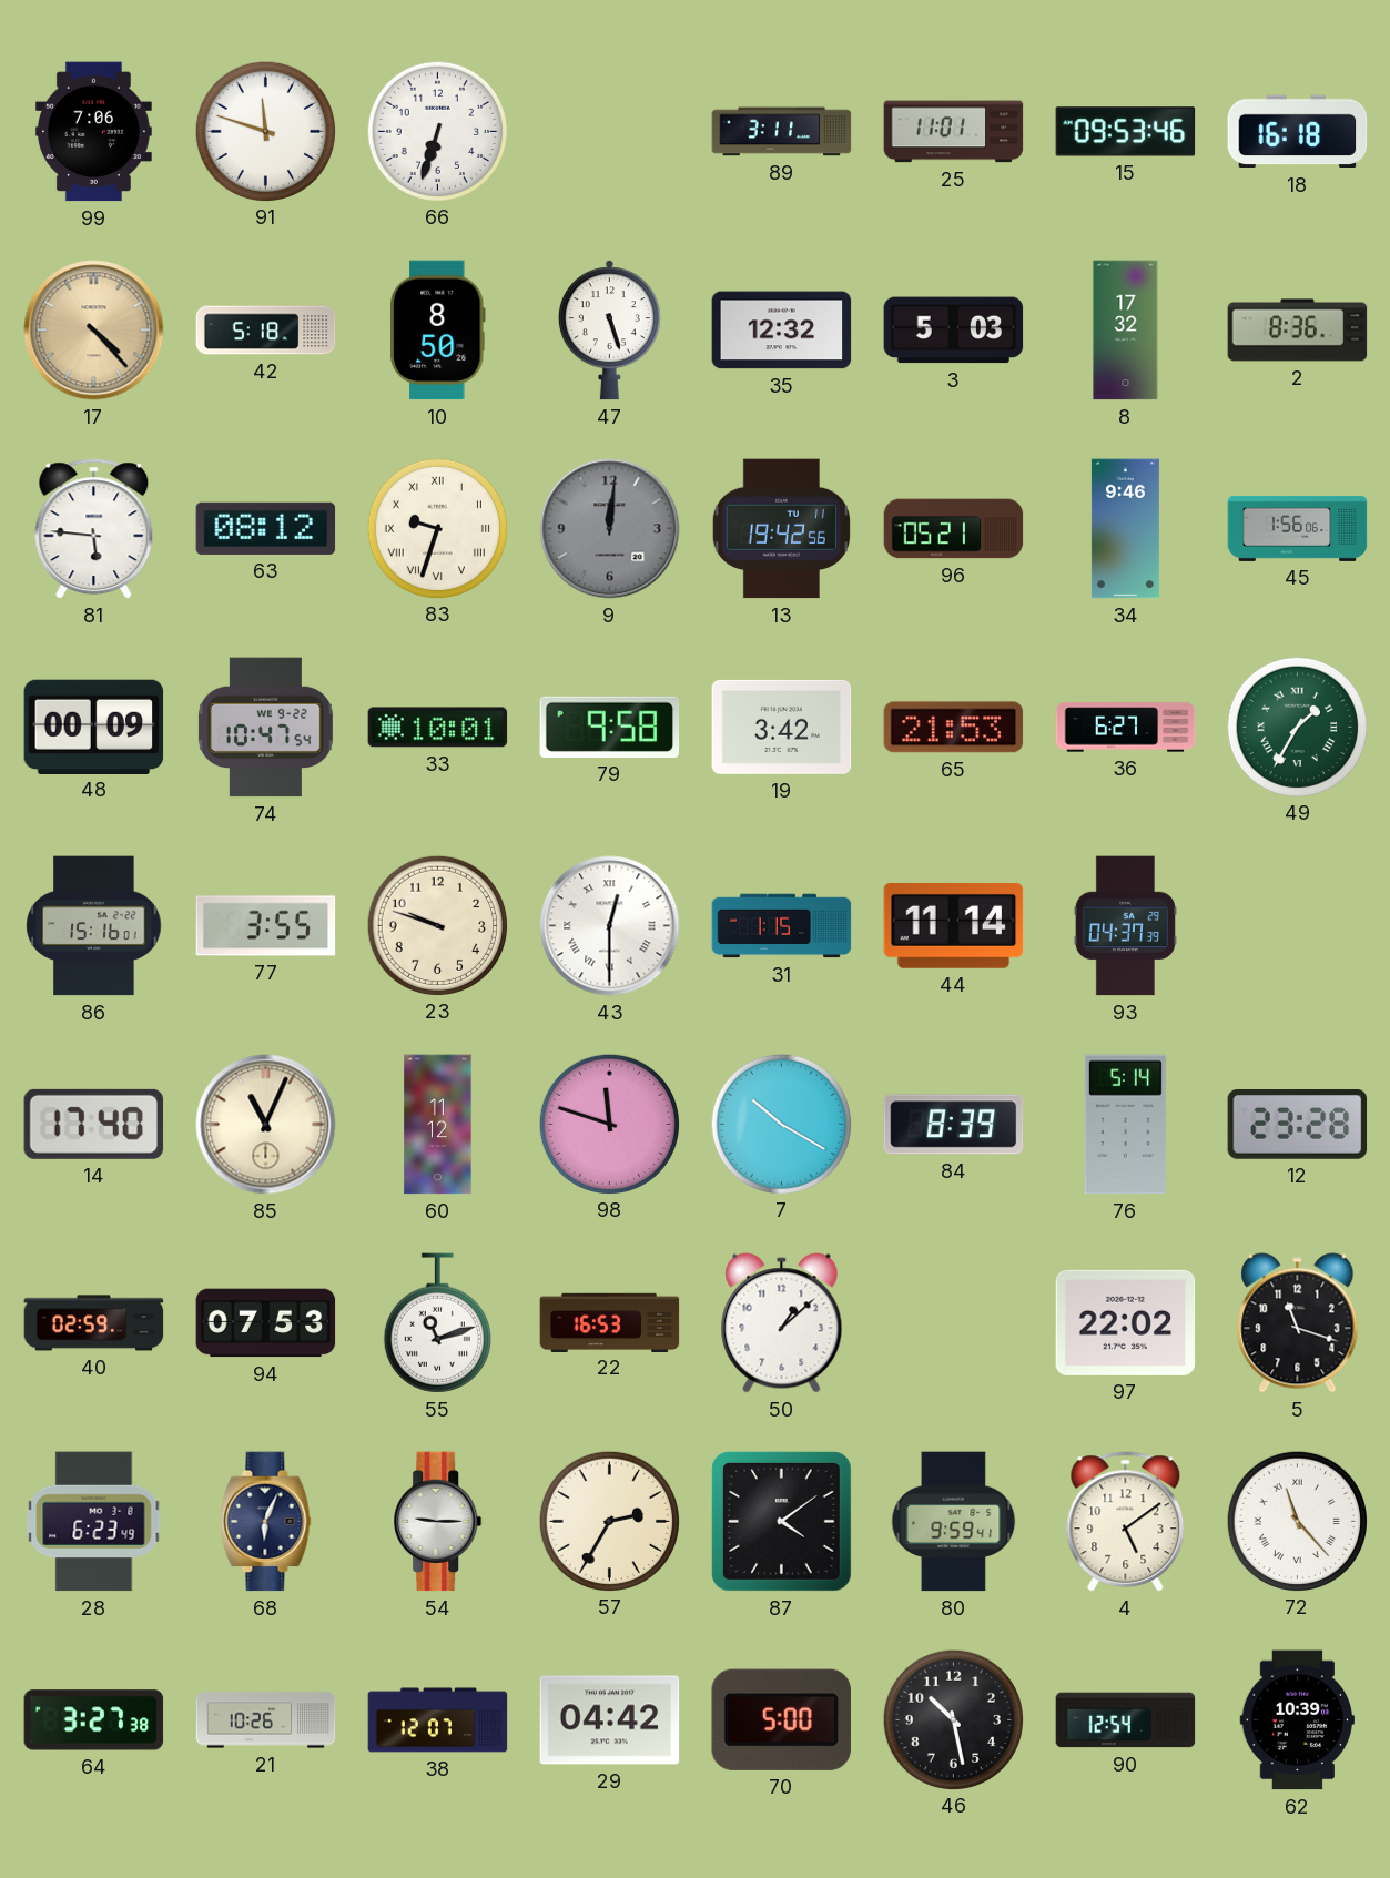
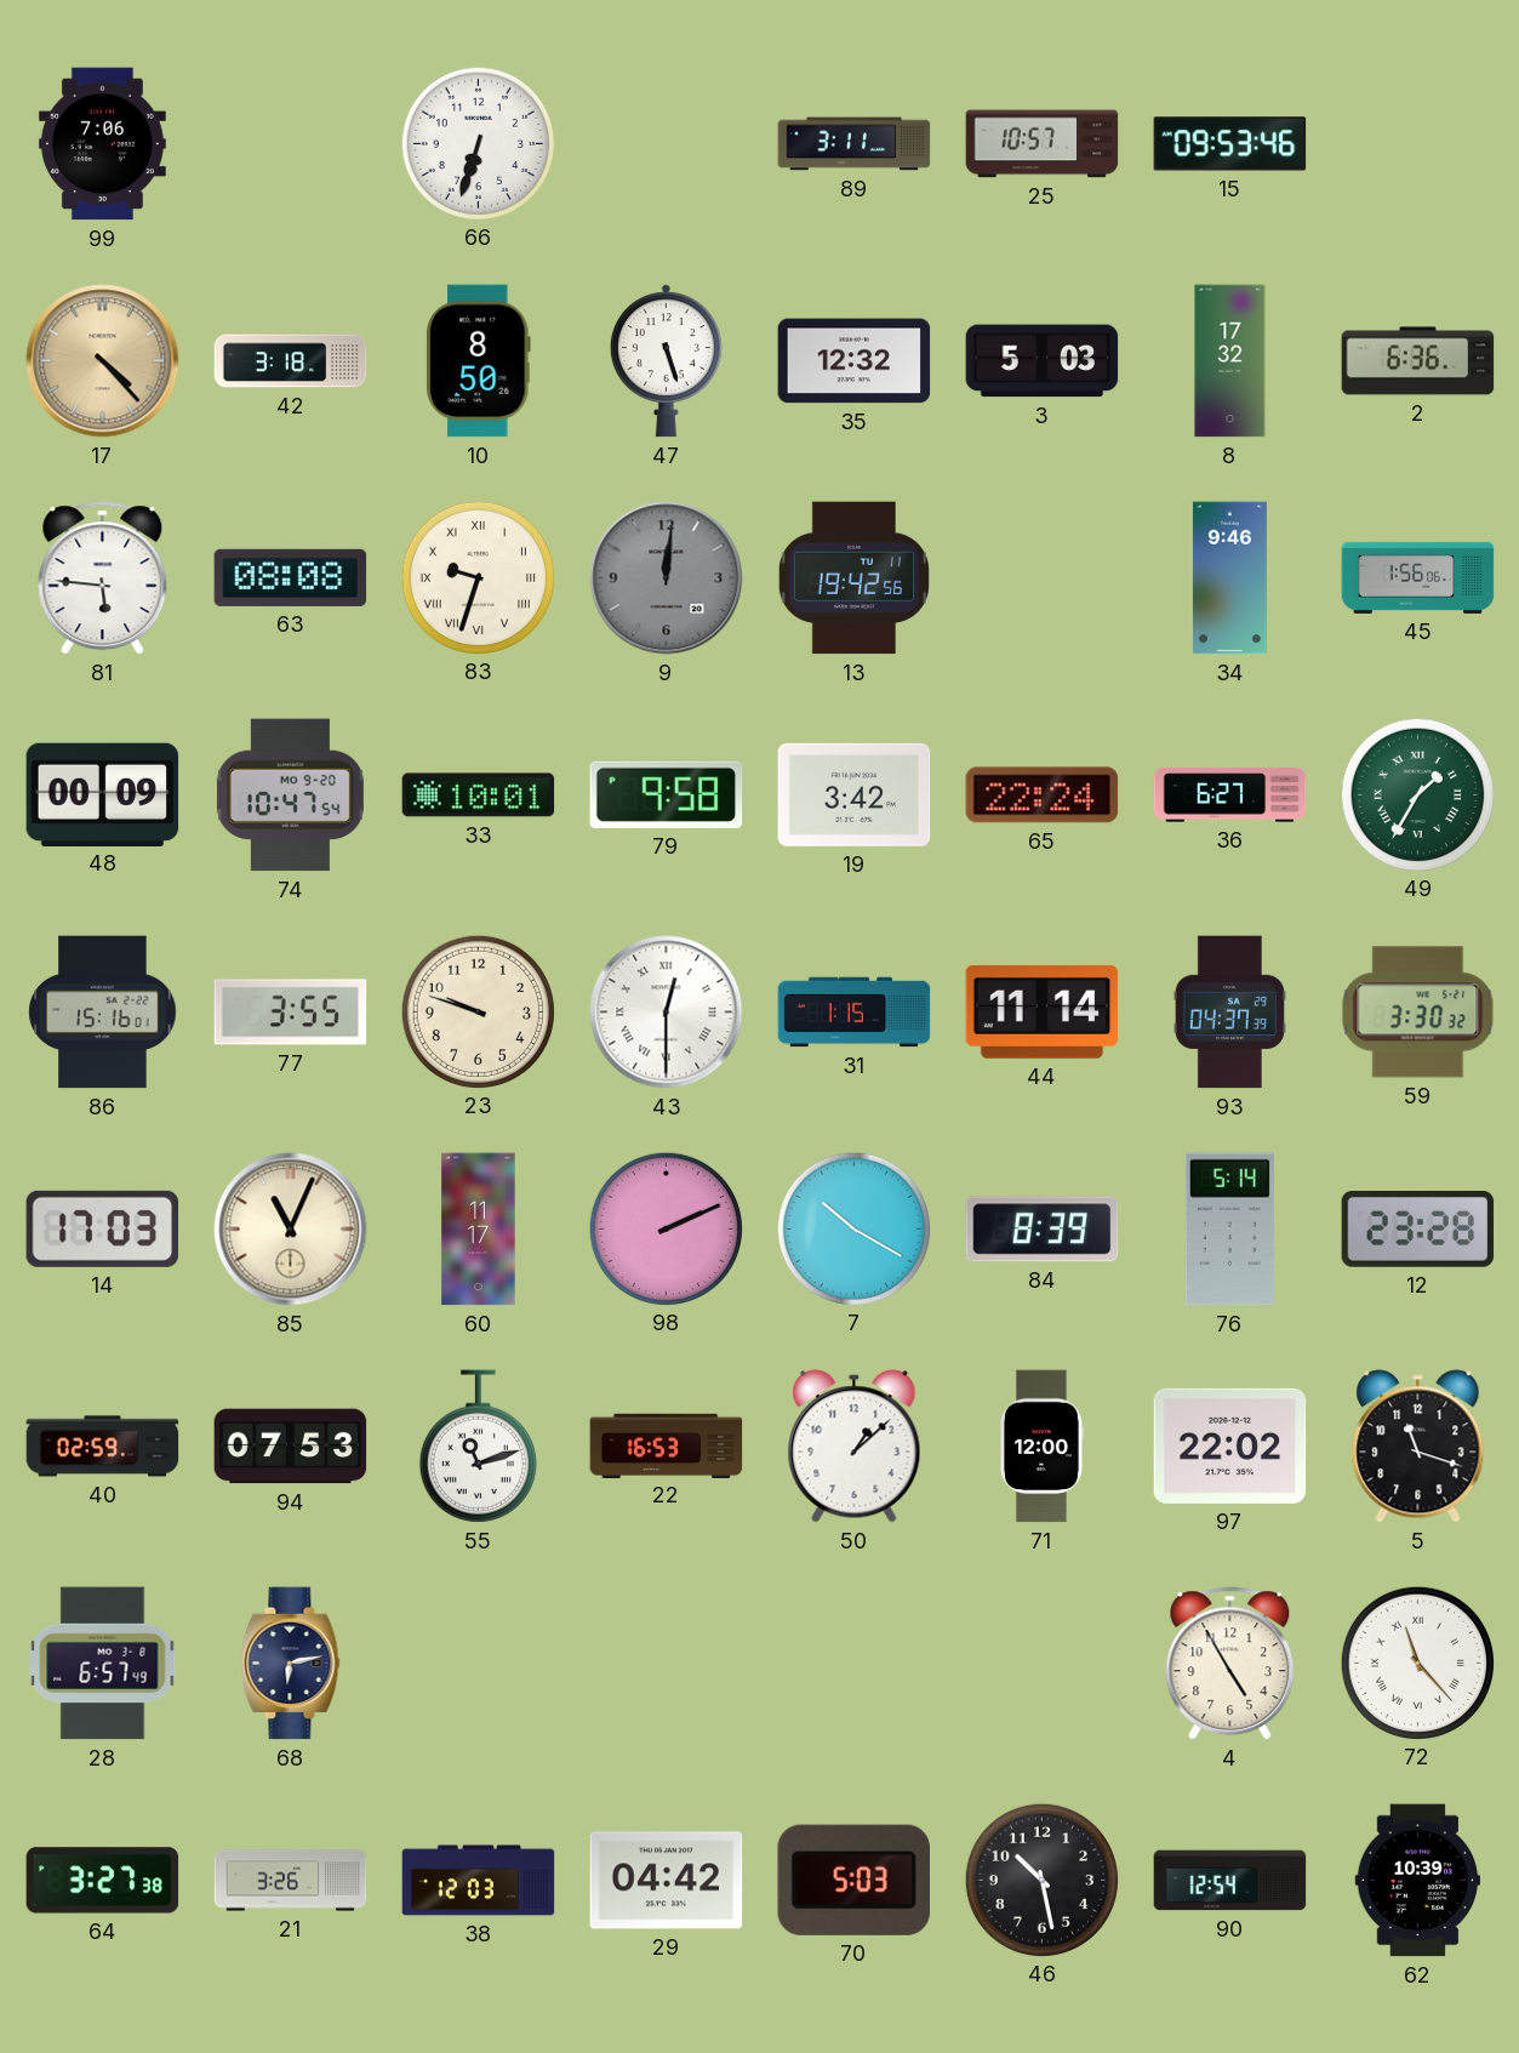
91: 11:48 -> none (265, 131)
25: 11:01 -> 10:57 (1043, 144)
18: 16:18 -> none (1298, 132)
42: 5:18 -> 3:18 (291, 361)
2: 8:36 -> 6:36 (1418, 361)
63: 08:12 -> 08:08 (291, 577)
96: 05:21 -> none (954, 529)
74 date: WE 9-22 -> MO 9-20 (290, 795)
65: 21:53 -> 22:24 (1043, 795)
59: none -> 3:30 (1418, 1013)
14: 17:40 -> 17:03 (103, 1228)
60: 11:12 -> 11:17 (479, 1230)
98: 11:48 -> 2:11 (666, 1228)
71: none -> 12:00 (1043, 1447)
28: 6:23 -> 6:57 (103, 1664)
68: 6:04 -> 6:13 (291, 1664)
54: 9:15 -> none (438, 1522)
57: 2:35 -> none (609, 1521)
87: 4:09 -> none (781, 1521)
80: 9:59 -> none (954, 1522)
4: 5:09 -> 4:55 (1230, 1664)
21: 10:26 -> 3:26 (291, 1881)
38: 12:07 -> 12:03 (479, 1881)
70: 5:00 -> 5:03 (853, 1880)
